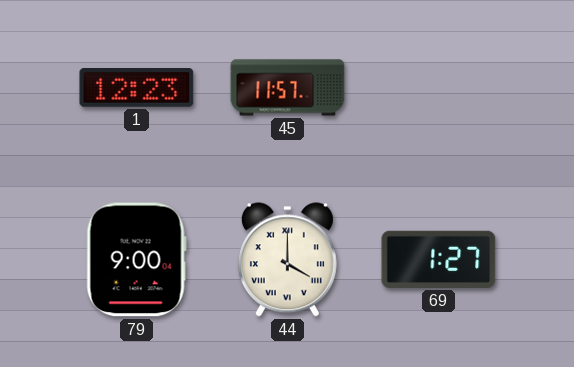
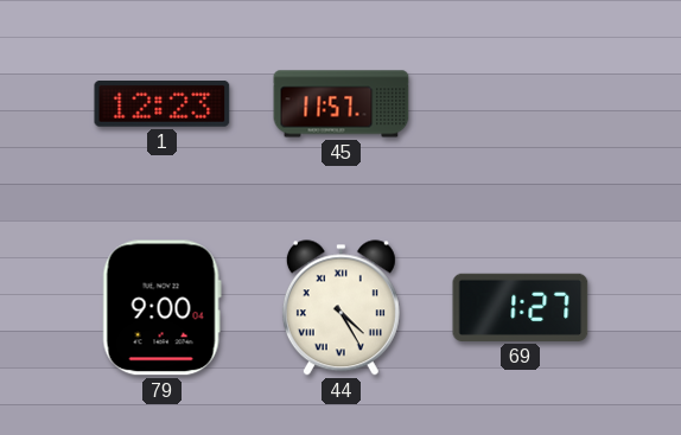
44: 4:00 -> 4:25 (340, 308)
